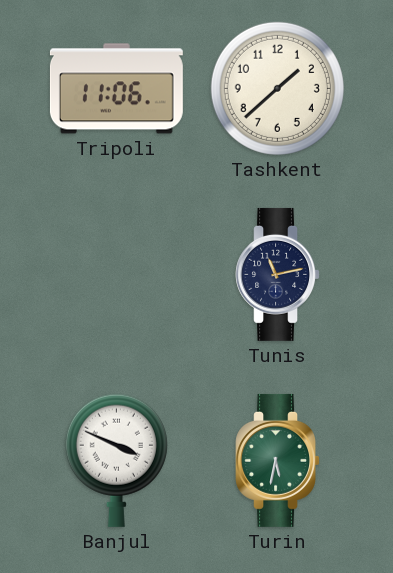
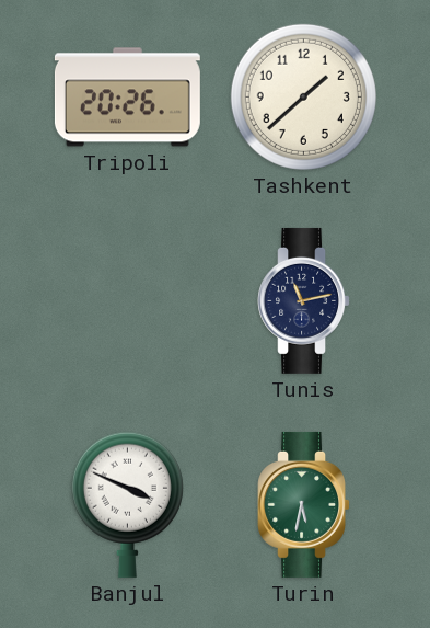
Tripoli: 11:06 -> 20:26 (127, 98)
